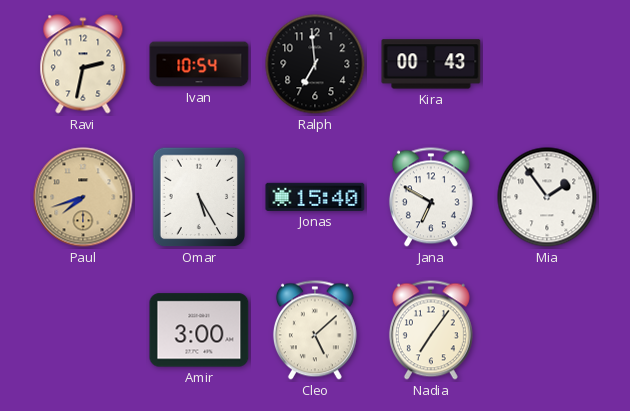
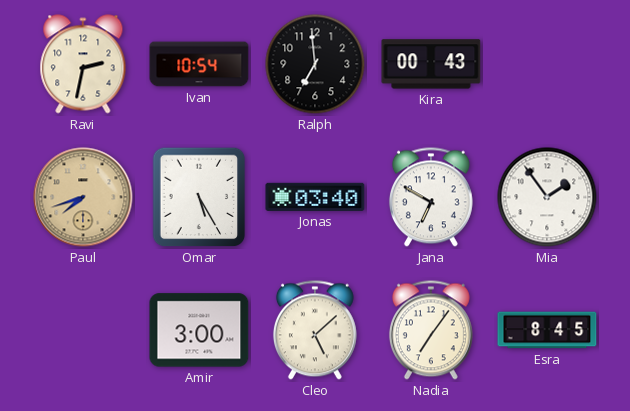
Jonas: 15:40 -> 03:40 (315, 197)
Esra: none -> 8:45 (547, 330)
